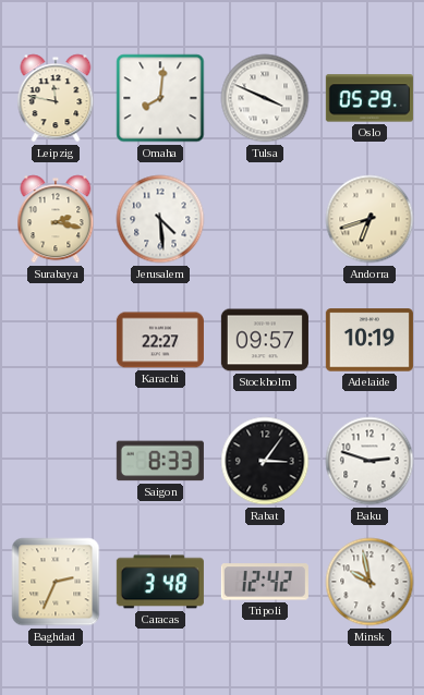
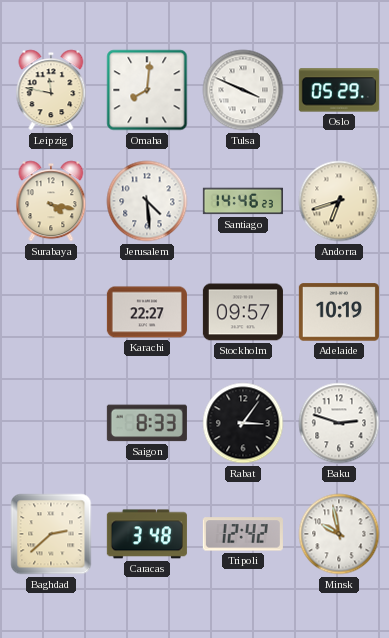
Surabaya: 2:17 -> 4:17 (51, 201)
Santiago: none -> 14:46 (243, 201)
Baghdad: 2:34 -> 2:38 (51, 534)
